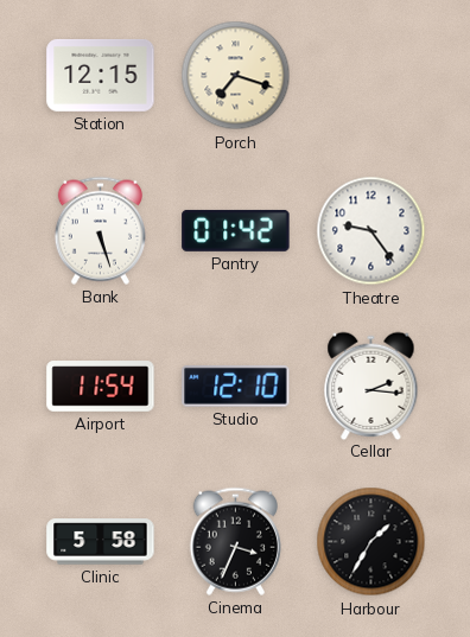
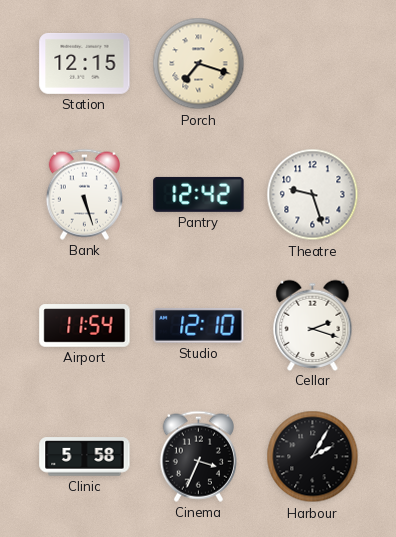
Pantry: 01:42 -> 12:42 (199, 194)
Theatre: 9:24 -> 9:27 (313, 195)
Cellar: 2:16 -> 2:18 (313, 325)
Harbour: 1:35 -> 2:05 (313, 457)
